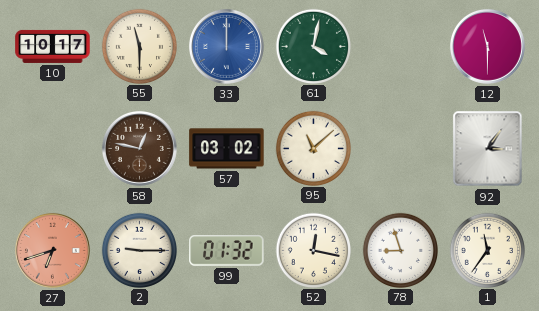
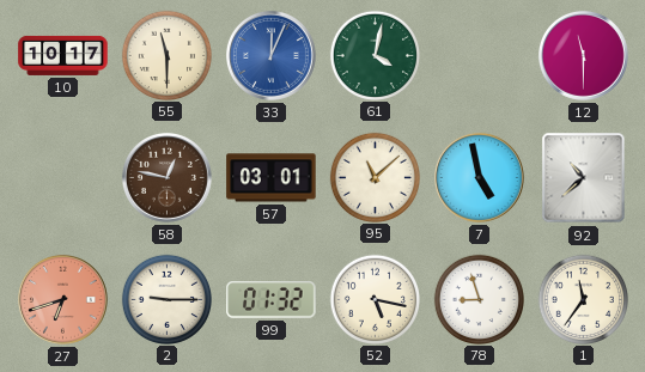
33: 12:00 -> 12:04 (272, 56)
57: 03:02 -> 03:01 (272, 178)
7: none -> 4:58 (480, 178)
92: 3:06 -> 10:38 (584, 178)
52: 12:17 -> 5:17 (375, 299)
